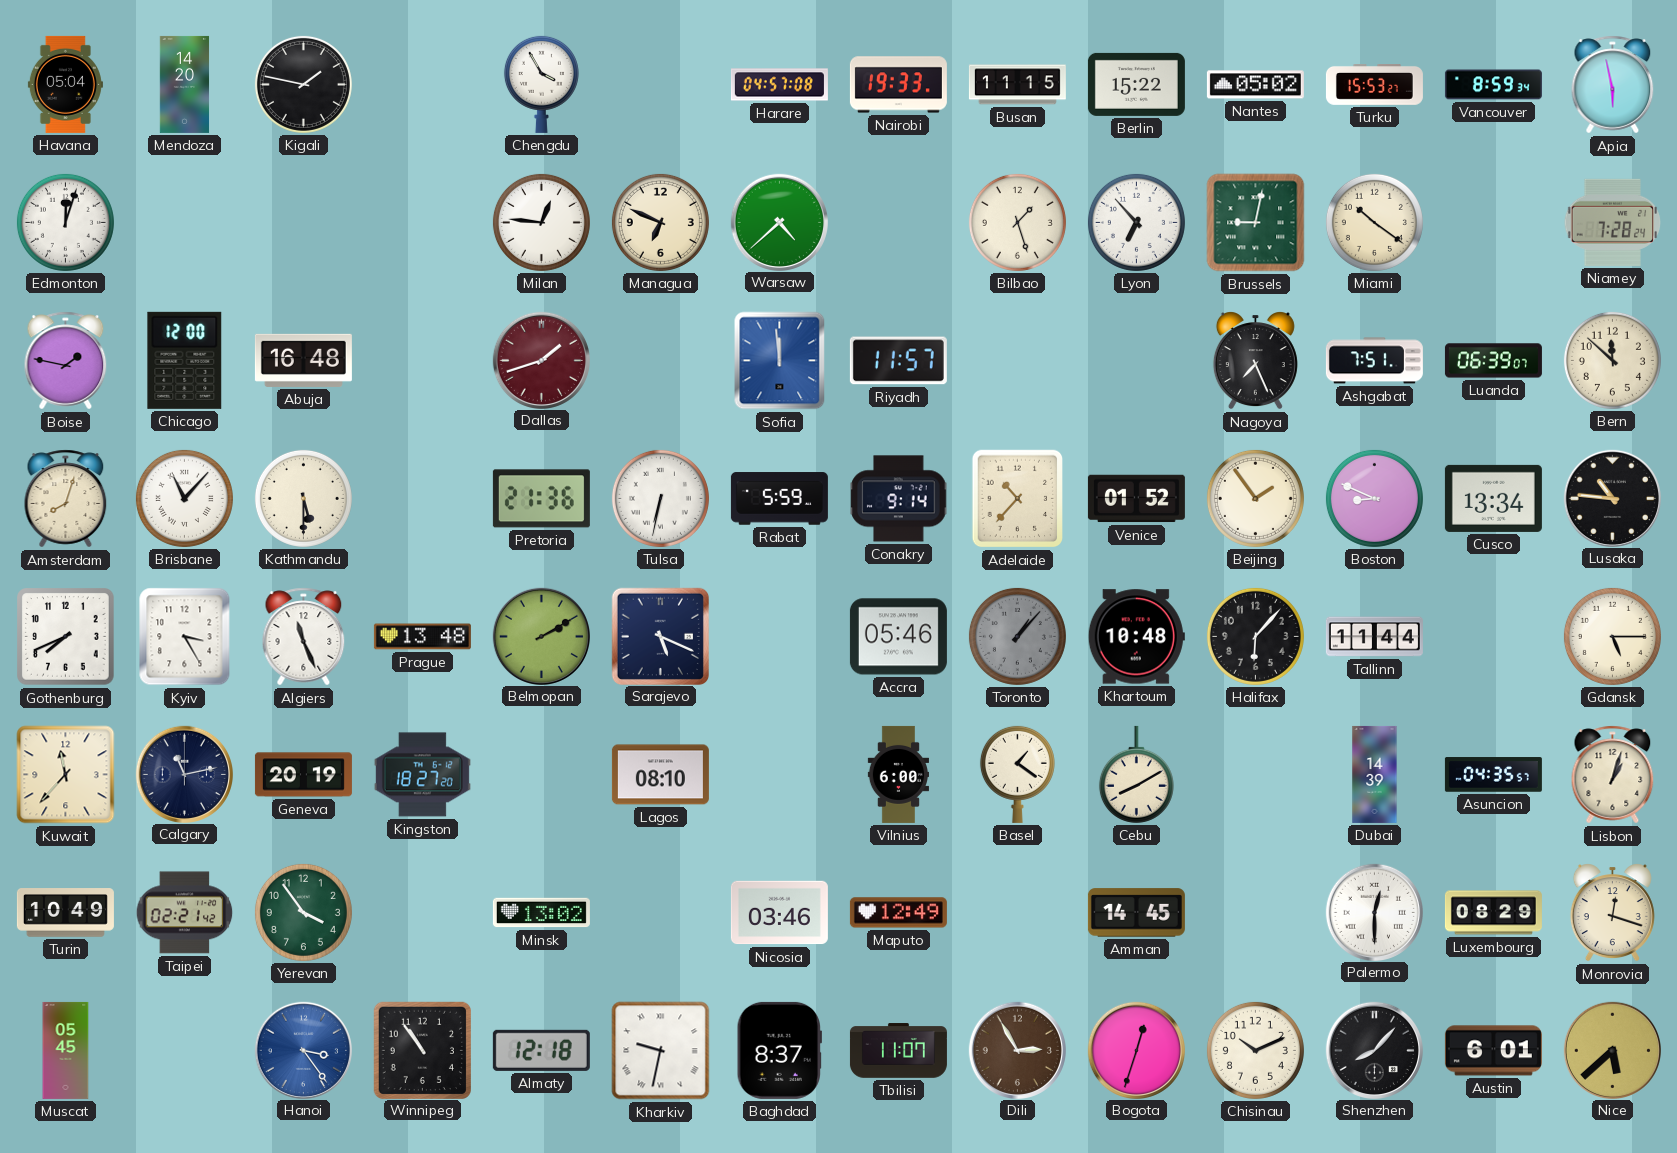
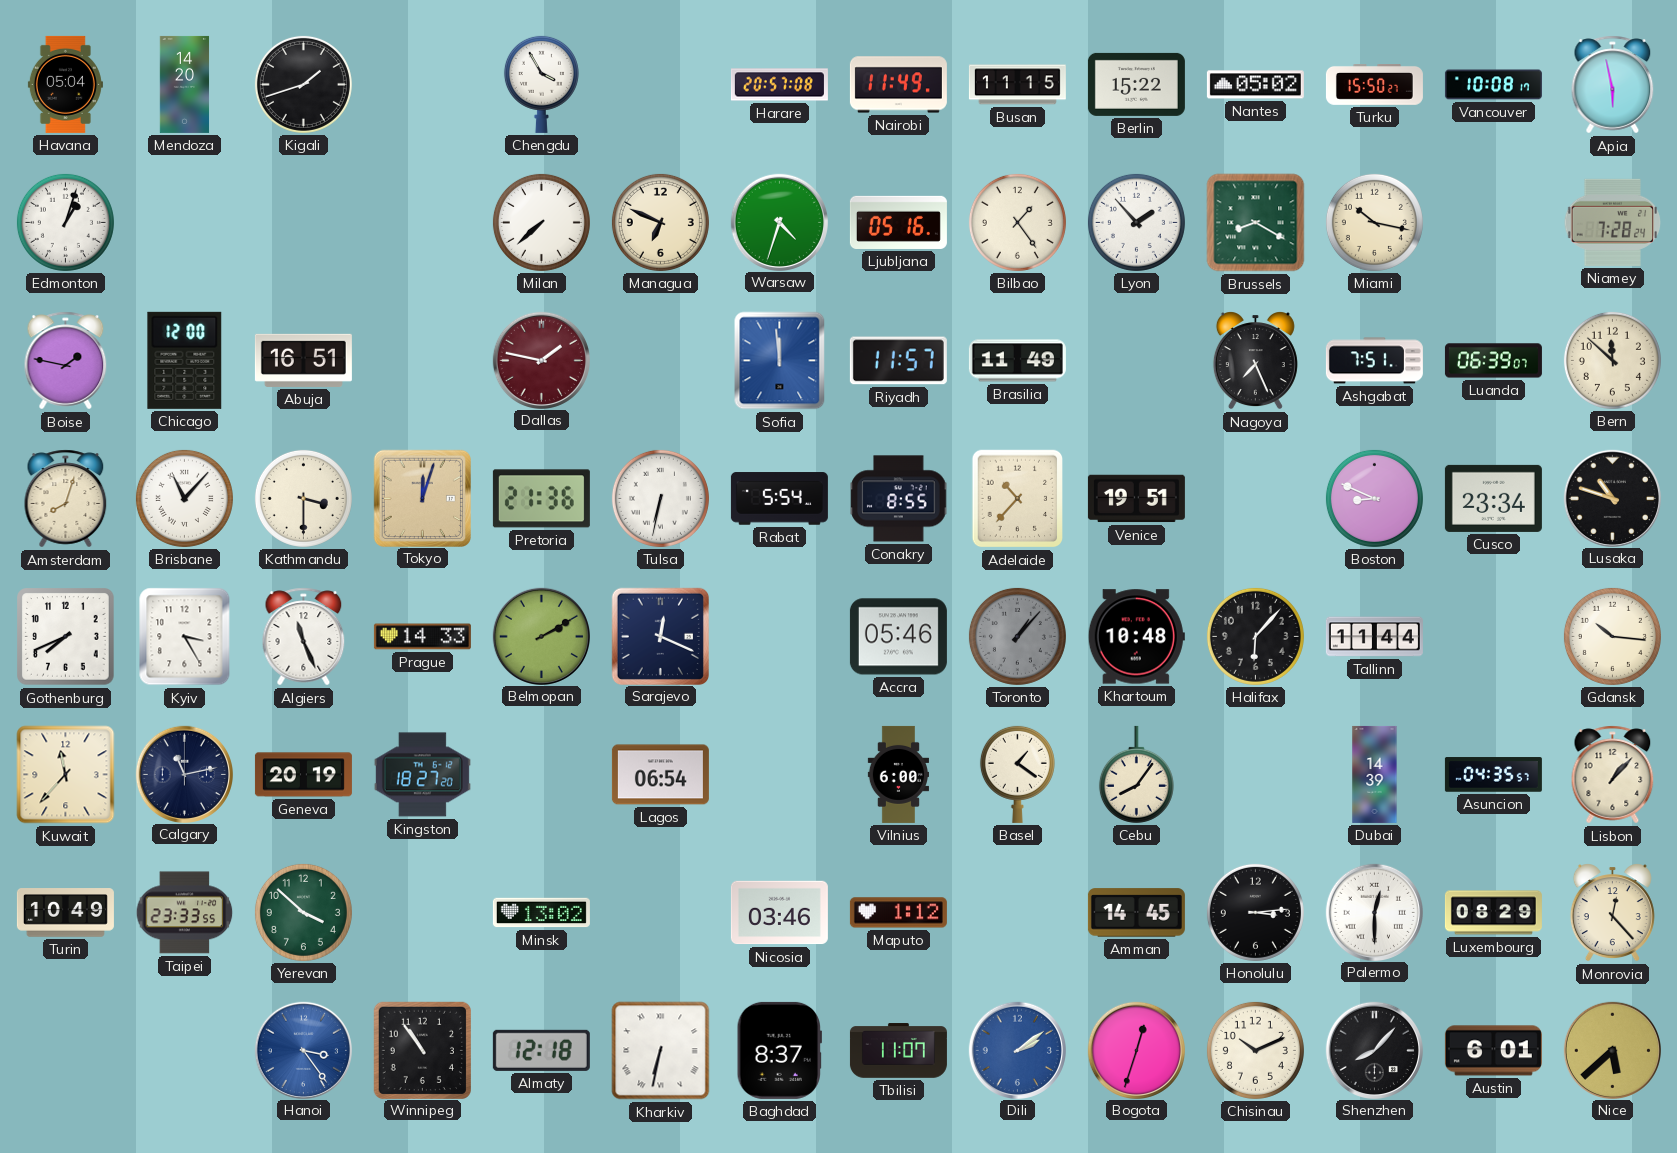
Kigali: 1:47 -> 1:42 (303, 84)
Harare: 04:57 -> 20:57 (779, 85)
Nairobi: 19:33 -> 11:49 (898, 85)
Turku: 15:53 -> 15:50 (1374, 85)
Vancouver: 8:59 -> 10:08 (1493, 85)
Edmonton: 12:03 -> 1:03 (65, 222)
Milan: 12:46 -> 7:38 (541, 222)
Warsaw: 4:38 -> 4:33 (779, 222)
Ljubljana: none -> 05:16 (898, 222)
Bilbao: 1:27 -> 1:24 (1017, 222)
Lyon: 6:53 -> 1:53 (1136, 222)
Brussels: 9:02 -> 8:20 (1256, 223)
Miami: 10:21 -> 10:17 (1374, 222)
Abuja: 16:48 -> 16:51 (303, 360)
Dallas: 1:42 -> 1:47 (541, 360)
Brasilia: none -> 11:49 (1017, 361)
Kathmandu: 5:30 -> 3:30 (303, 498)
Tokyo: none -> 12:03 (422, 498)
Rabat: 5:59 -> 5:54 (779, 499)
Conakry: 9:14 -> 8:55 (899, 499)
Venice: 01:52 -> 19:51 (1136, 499)
Beijing: 1:54 -> none (1255, 498)
Cusco: 13:34 -> 23:34 (1493, 498)
Lusaka: 10:46 -> 10:48 (1612, 498)
Prague: 13:48 -> 14:33 (422, 637)
Sarajevo: 5:19 -> 12:19 (660, 636)
Gdansk: 5:15 -> 10:16 (1612, 636)
Lagos: 08:10 -> 06:54 (660, 775)
Cebu: 8:10 -> 8:06 (1136, 774)
Lisbon: 1:03 -> 1:07 (1613, 775)
Taipei: 02:21 -> 23:33 (185, 913)
Yerevan: 3:54 -> 3:52 (303, 912)
Maputo: 12:49 -> 1:12 (898, 913)
Honolulu: none -> 3:14 (1255, 912)
Monrovia: 12:18 -> 12:23 (1612, 913)
Muscat: 05:45 -> none (66, 1050)
Kharkiv: 9:32 -> 6:32 (661, 1051)
Dili: 2:55 -> 2:09 (1017, 1050)
Dili dial: brown -> blue (1017, 1050)
